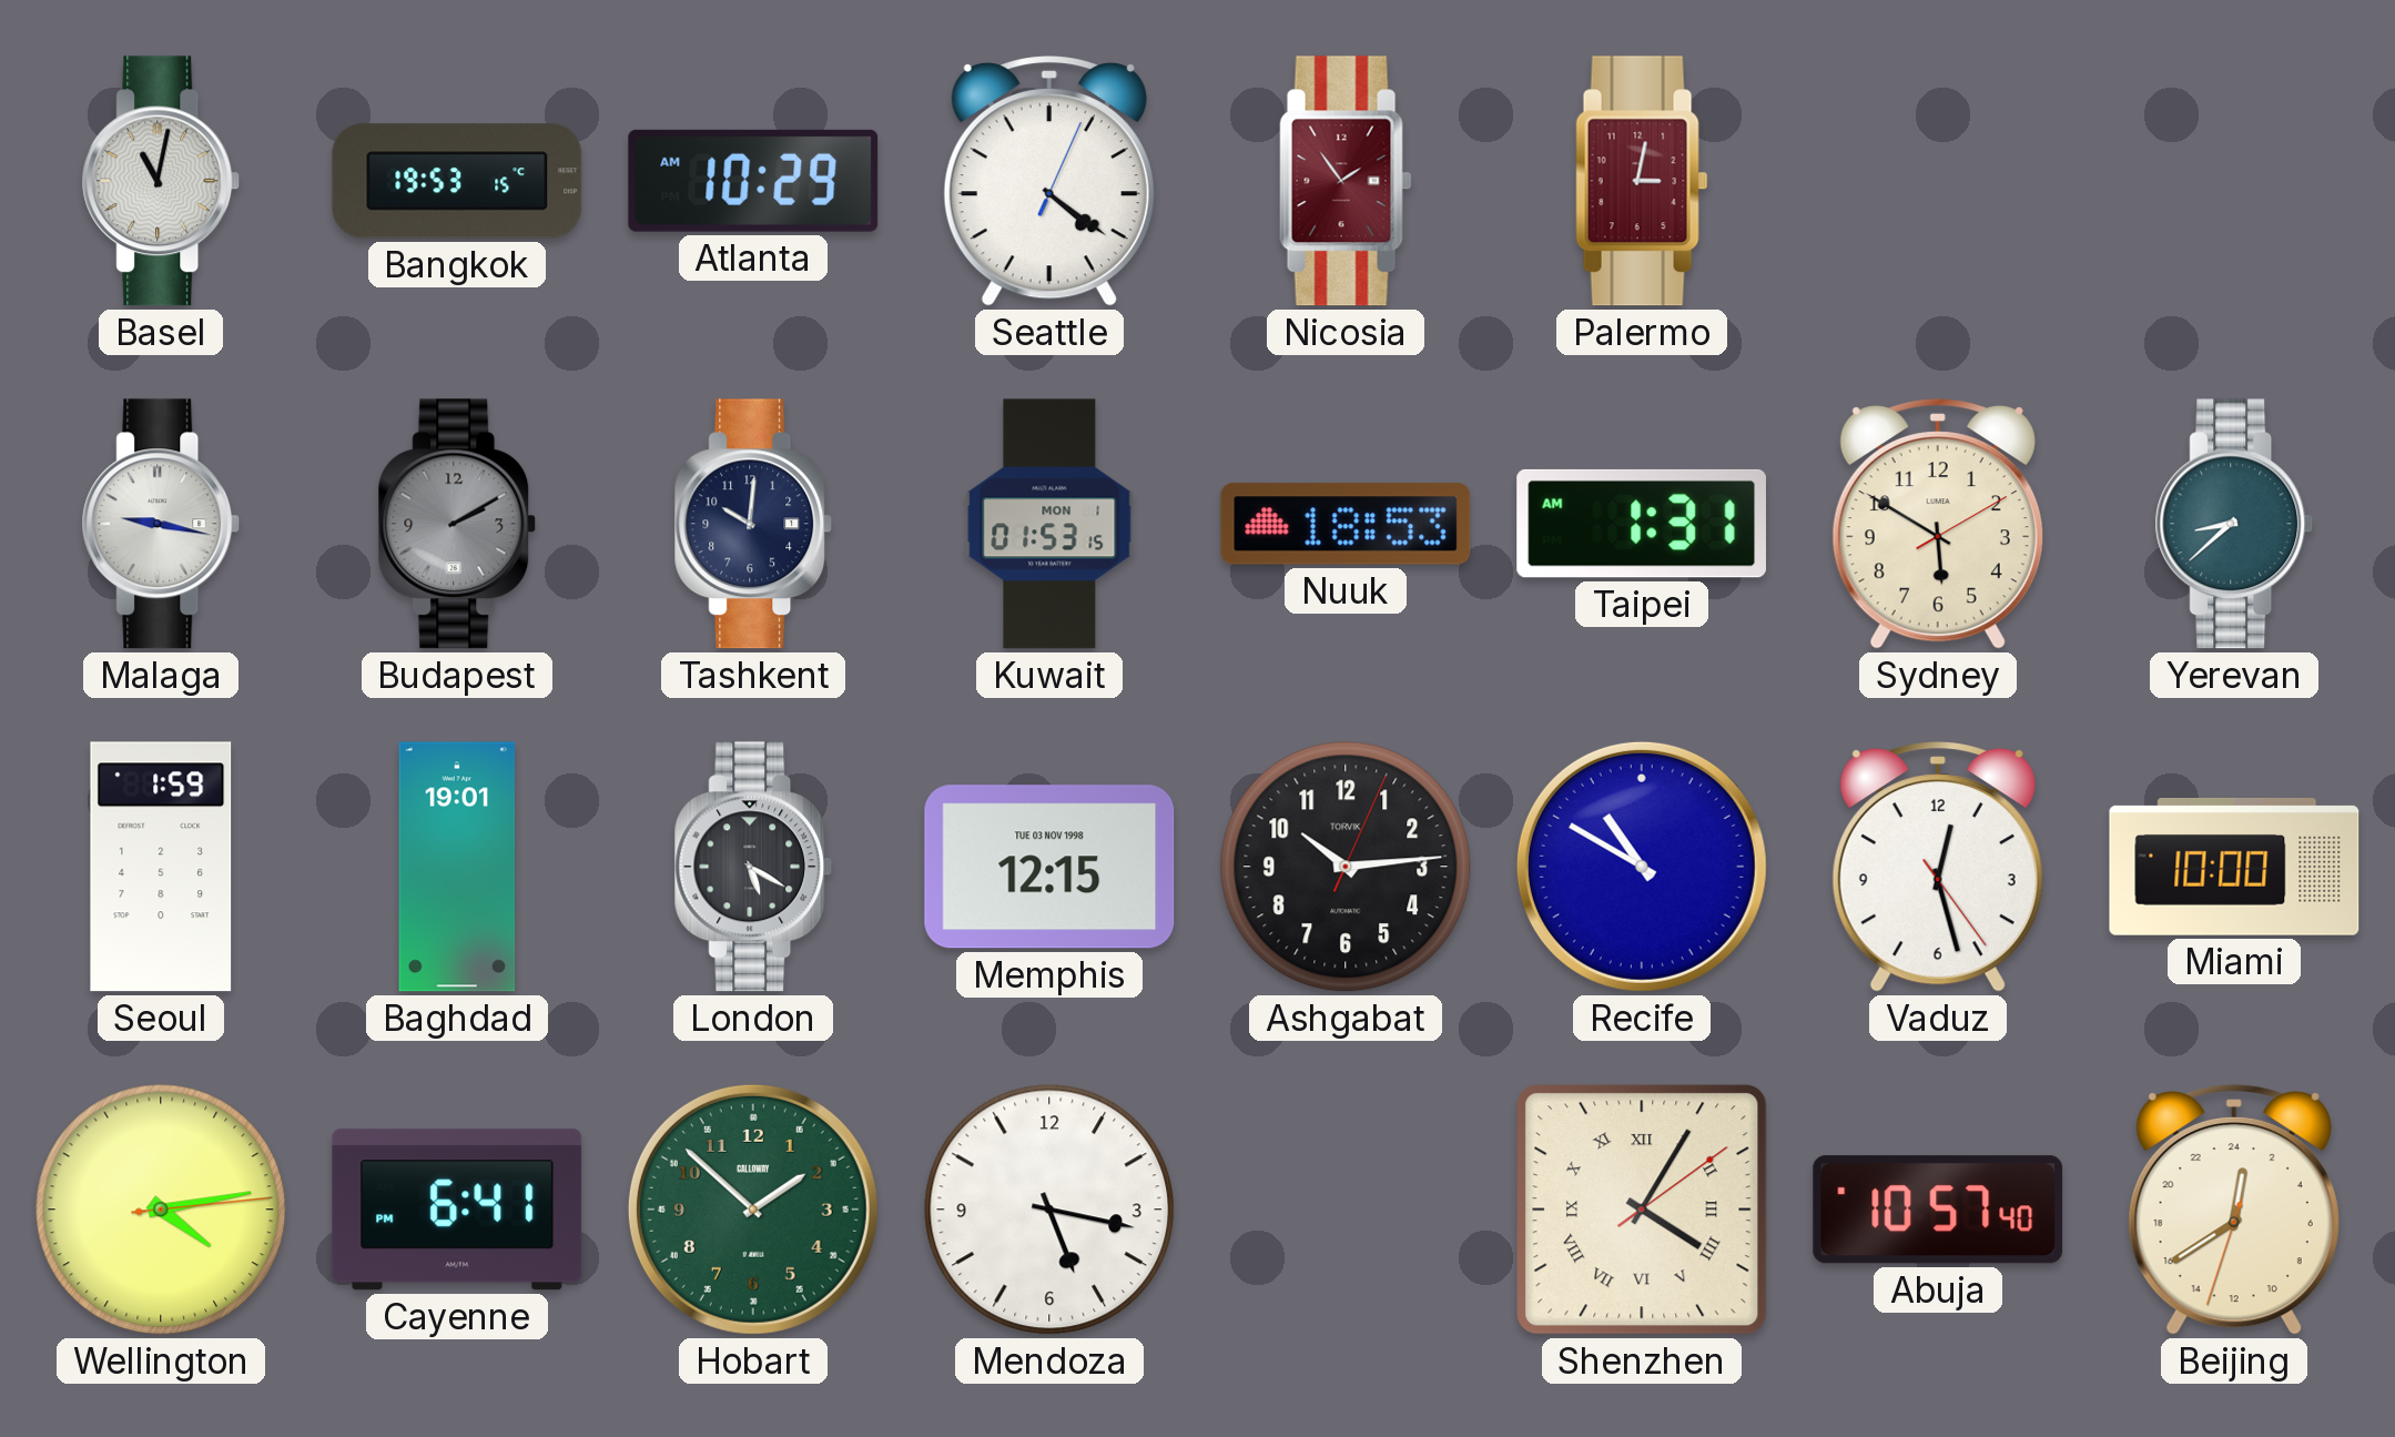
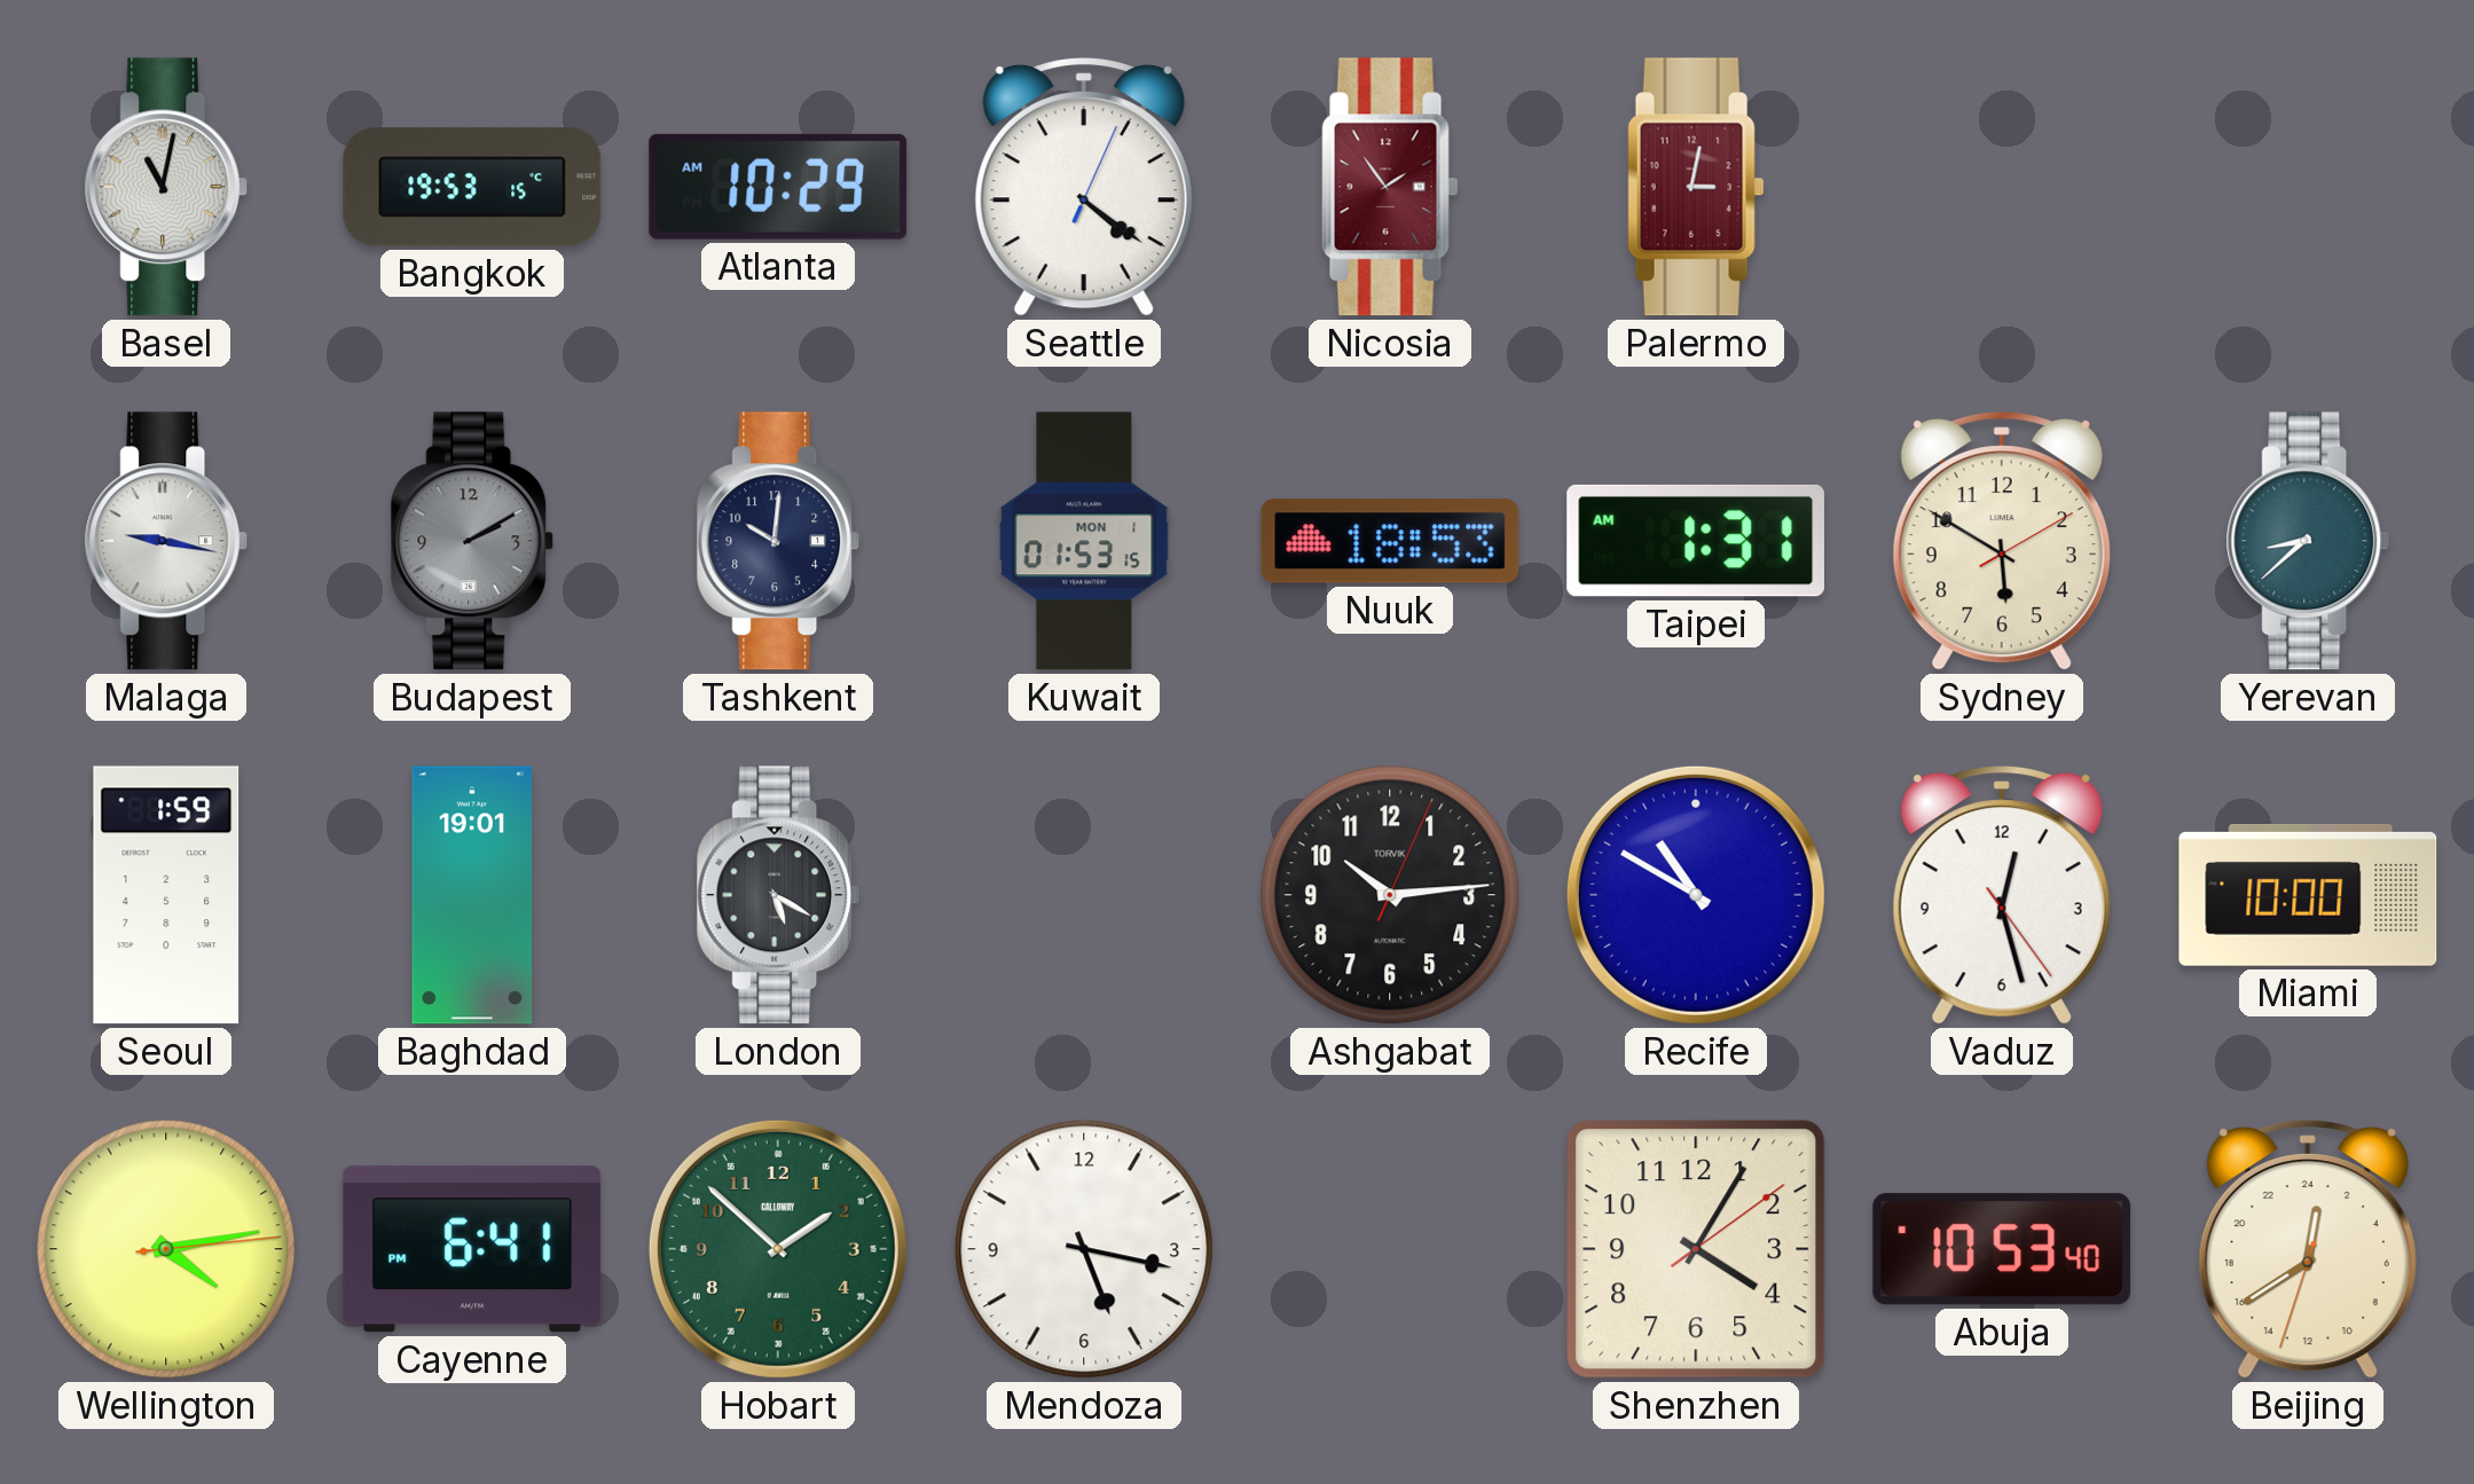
Memphis: 12:15 -> none (1049, 867)
Shenzhen numerals: Roman -> Arabic (1696, 1249)
Abuja: 10:57 -> 10:53 (2002, 1249)
